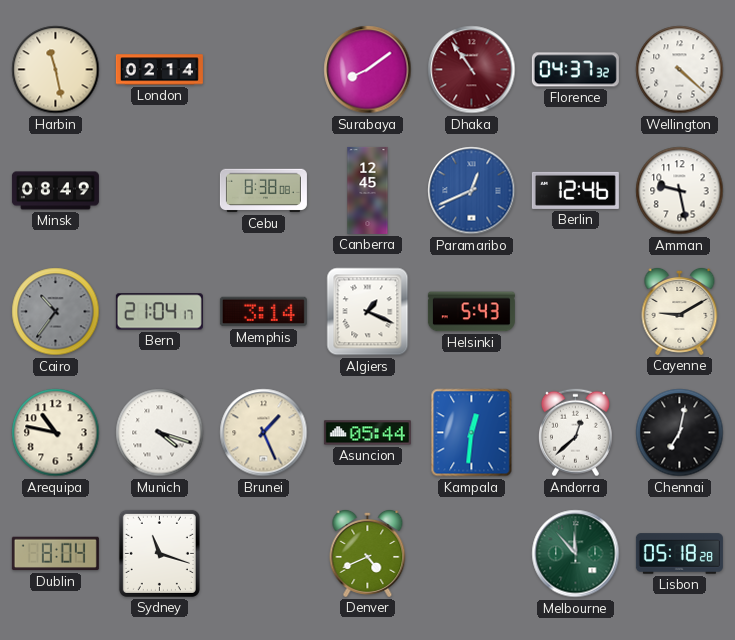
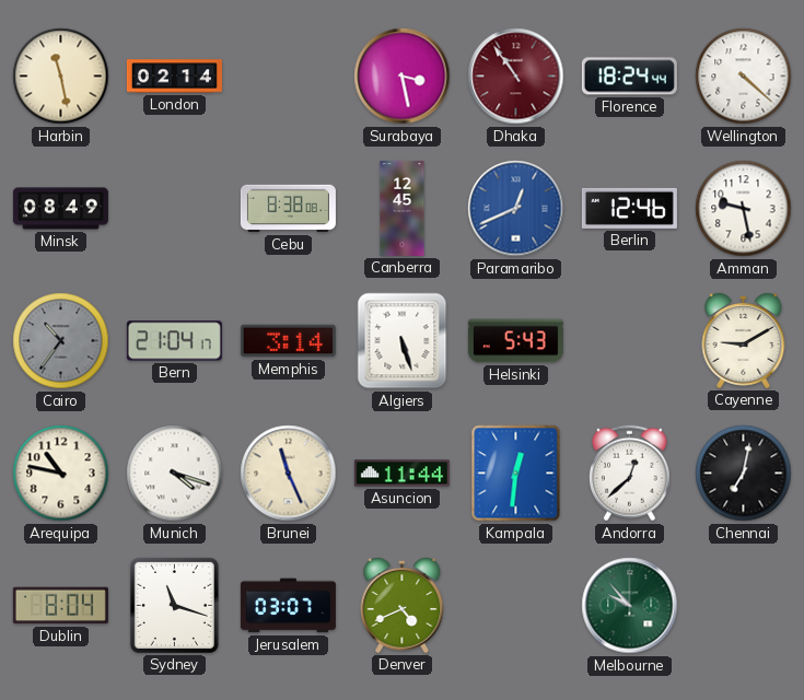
Surabaya: 8:09 -> 3:28 (403, 77)
Florence: 04:37 -> 18:24 (629, 77)
Algiers: 1:19 -> 5:27 (403, 341)
Brunei: 1:26 -> 11:26 (289, 474)
Asuncion: 05:44 -> 11:44 (401, 474)
Jerusalem: none -> 03:07 (288, 606)
Melbourne: 11:53 -> 9:53 (630, 606)
Lisbon: 05:18 -> none (679, 554)
